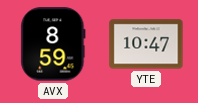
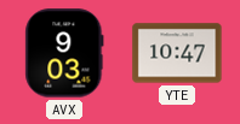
AVX: 8:59 -> 9:03 (64, 53)
